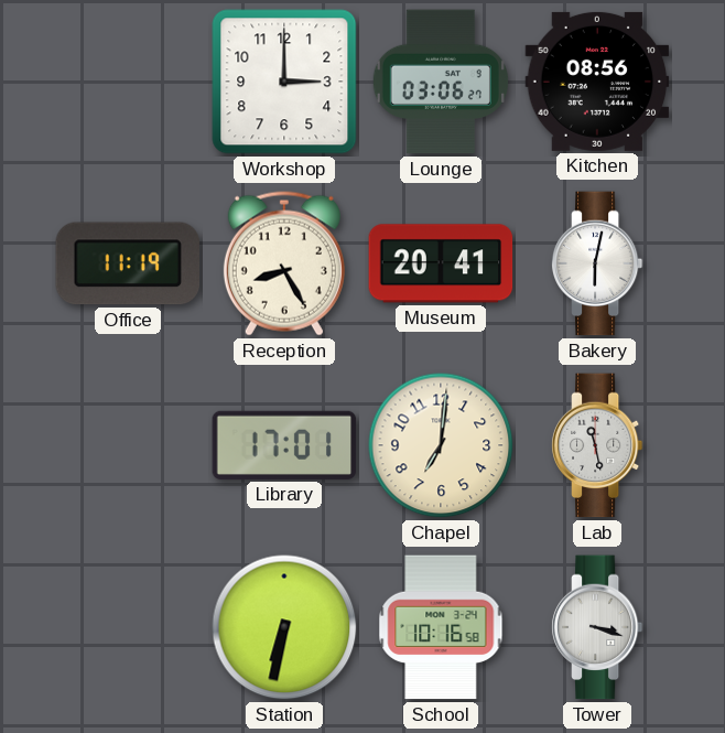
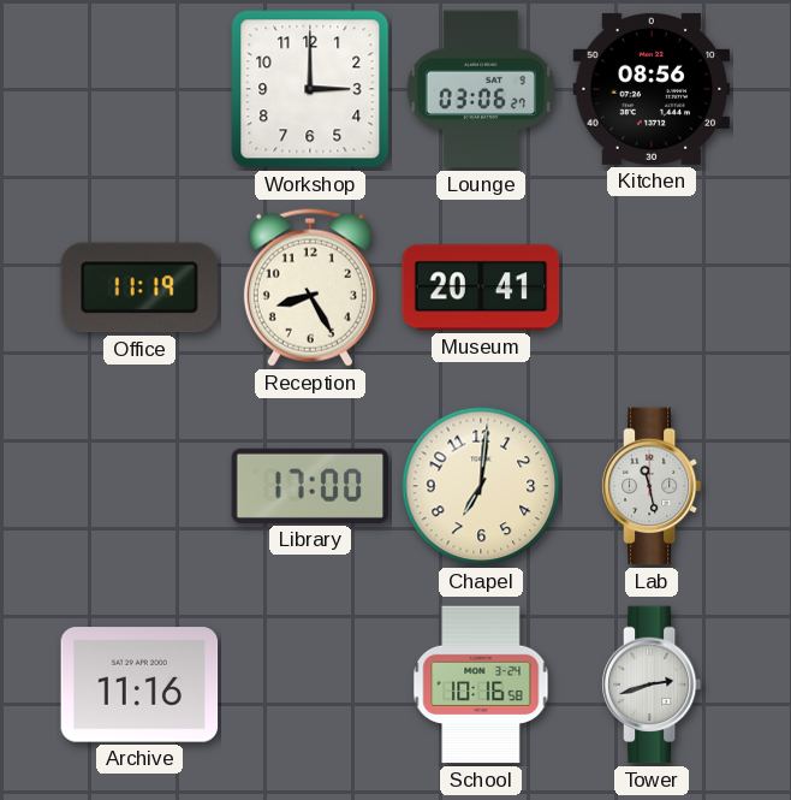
Bakery: 6:02 -> none (597, 263)
Library: 17:01 -> 17:00 (310, 486)
Archive: none -> 11:16 (139, 685)
Station: 6:32 -> none (284, 627)
Tower: 3:18 -> 2:42 (652, 685)
